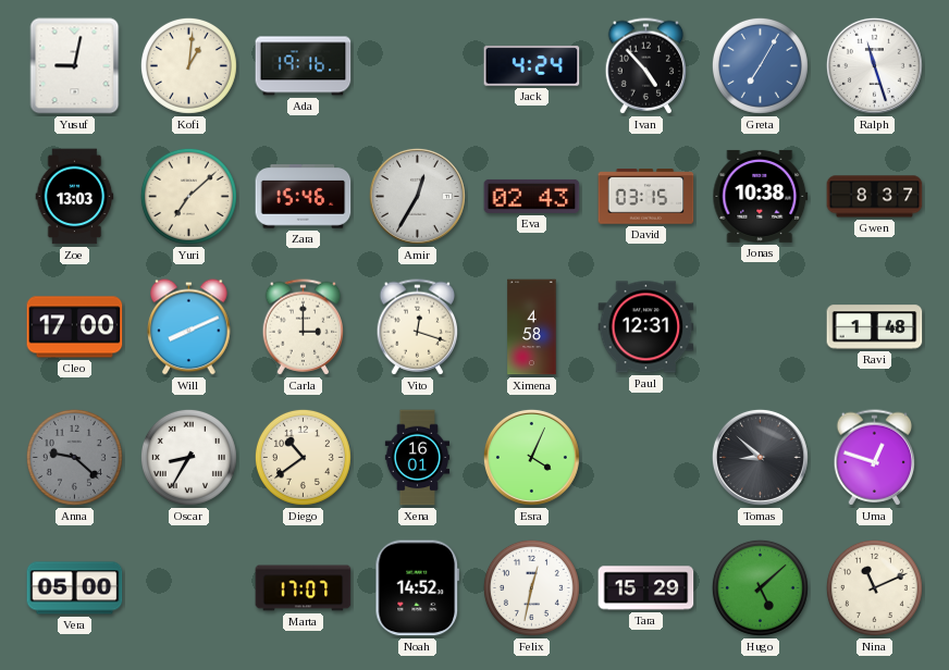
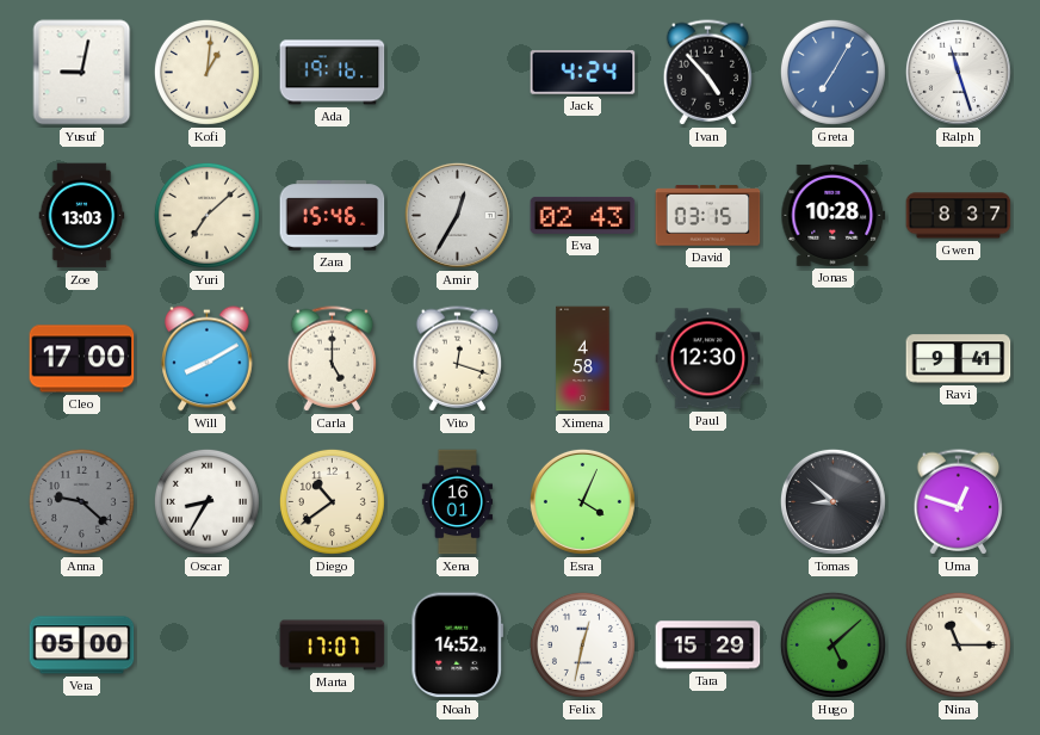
Jonas: 10:38 -> 10:28 (834, 215)
Will: 8:11 -> 8:10 (208, 359)
Carla: 3:00 -> 5:00 (333, 359)
Paul: 12:31 -> 12:30 (708, 359)
Ravi: 1:48 -> 9:41 (959, 359)
Nina: 11:11 -> 11:15 (958, 644)
